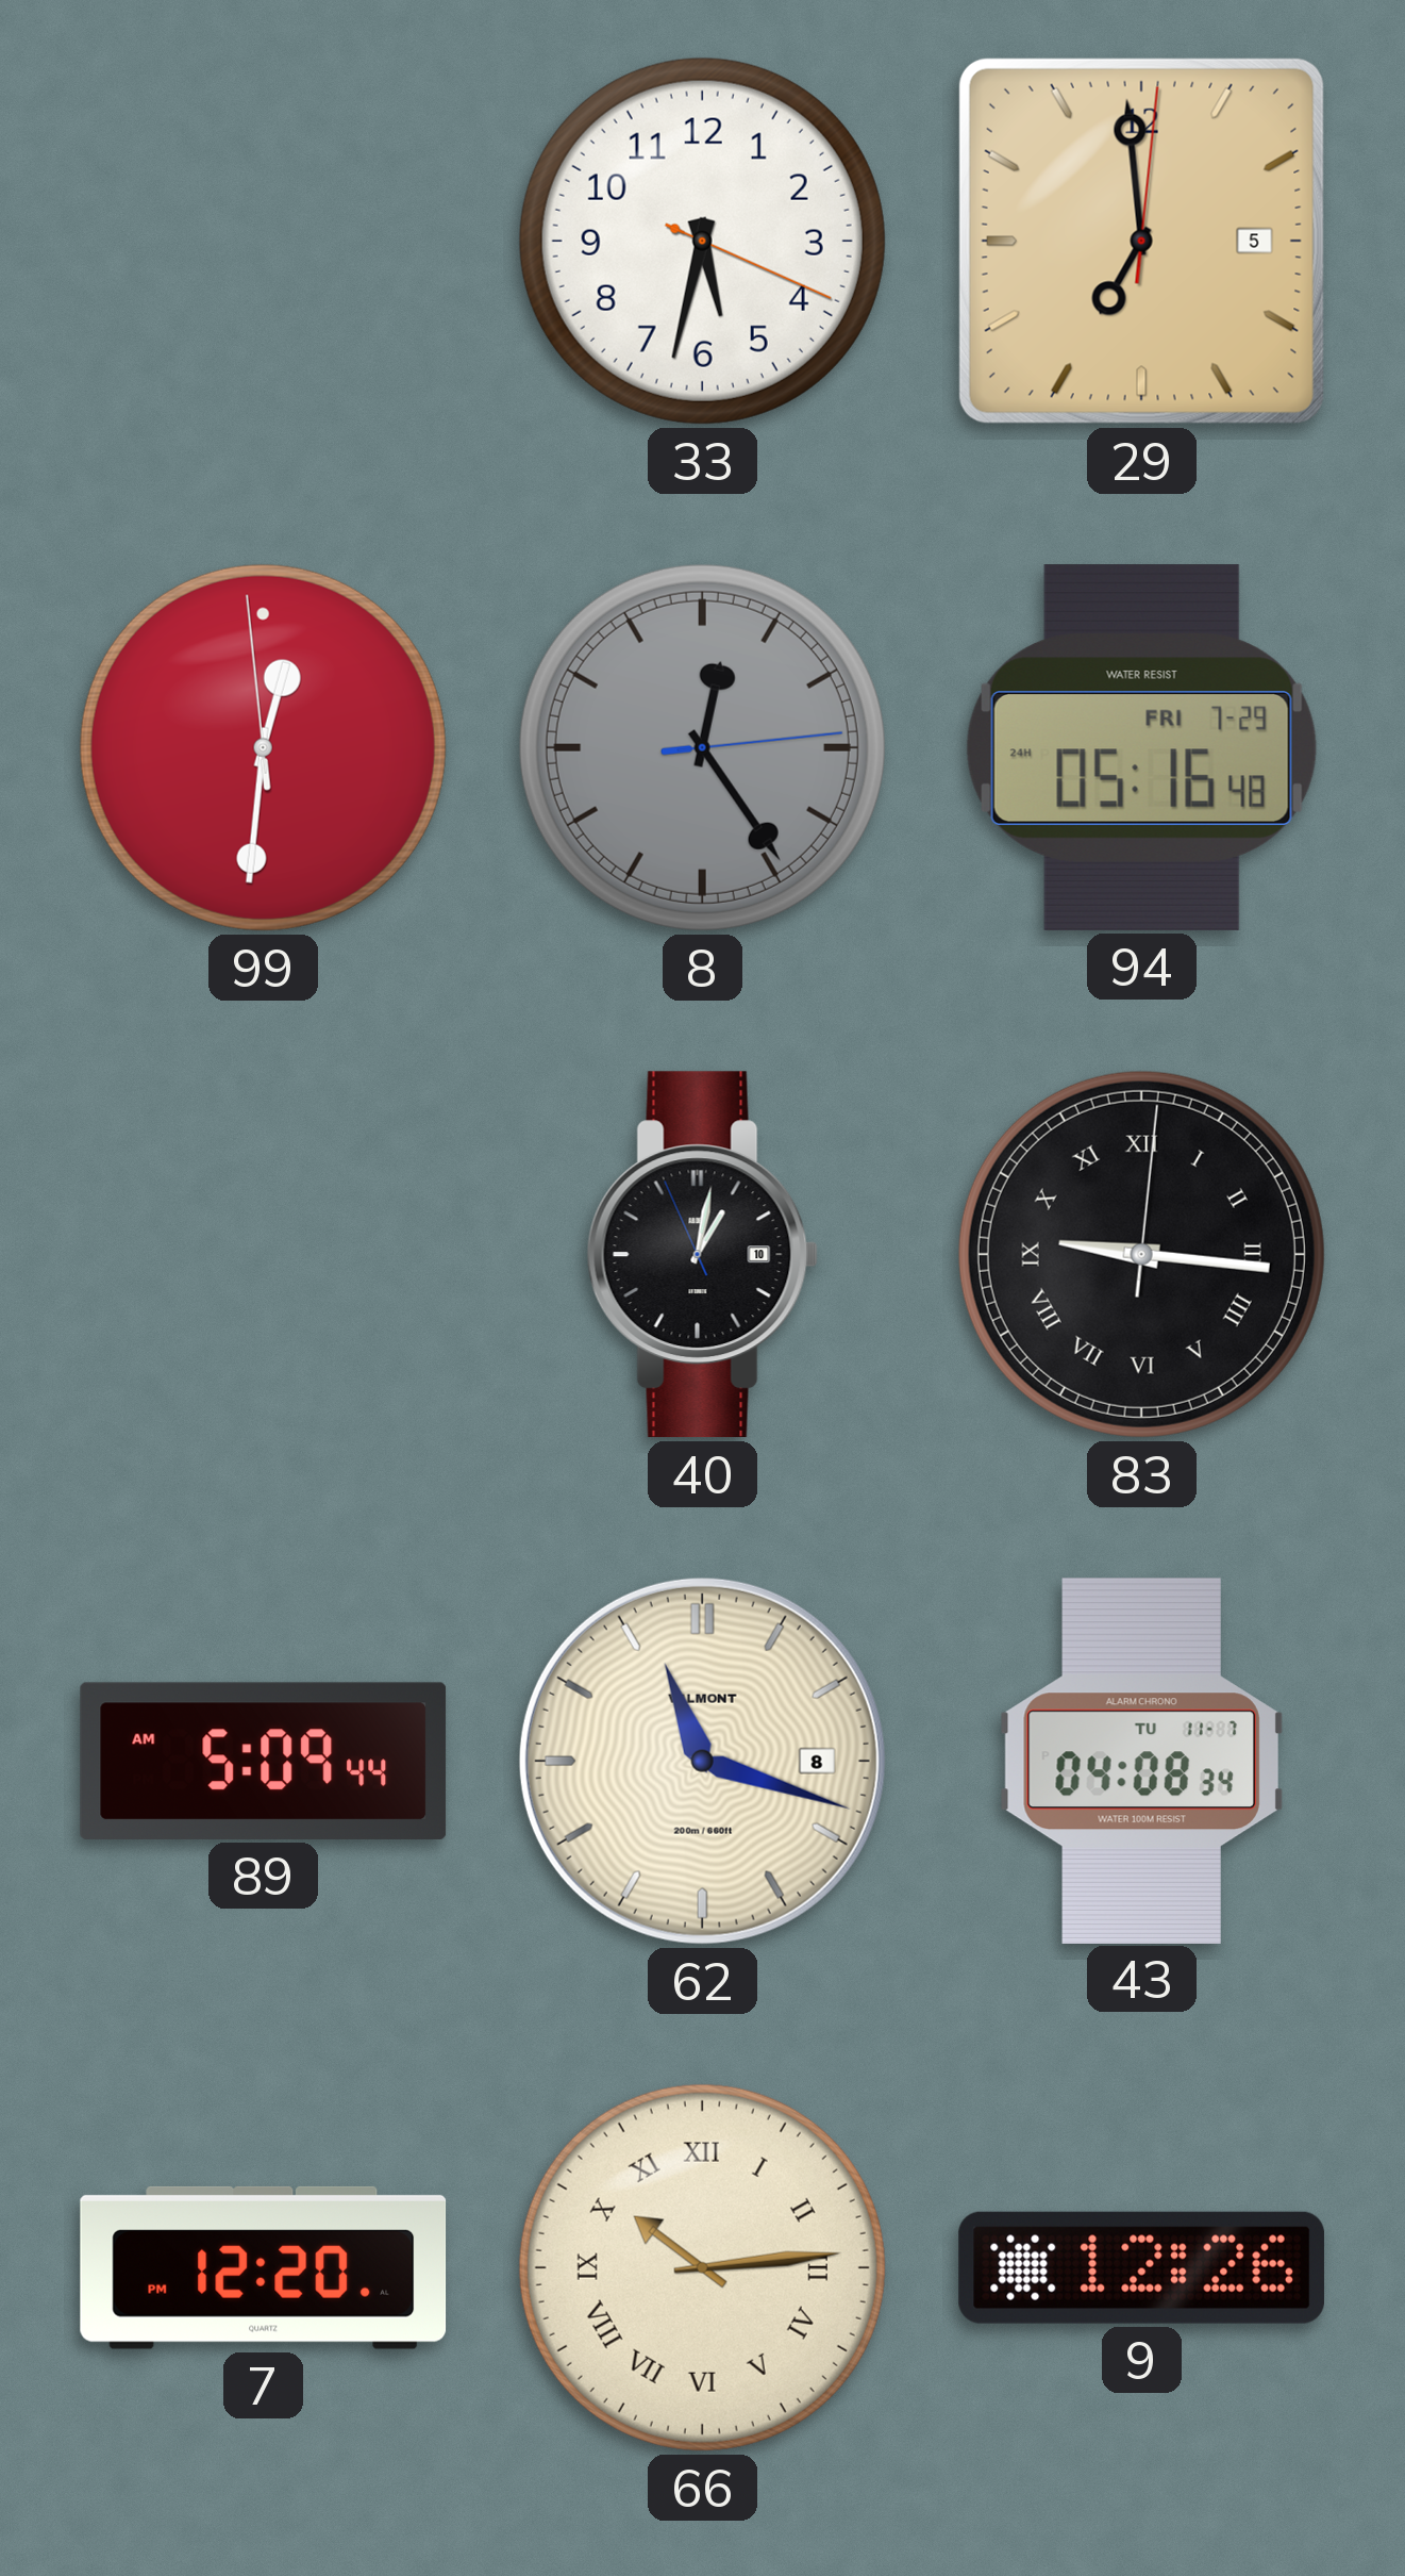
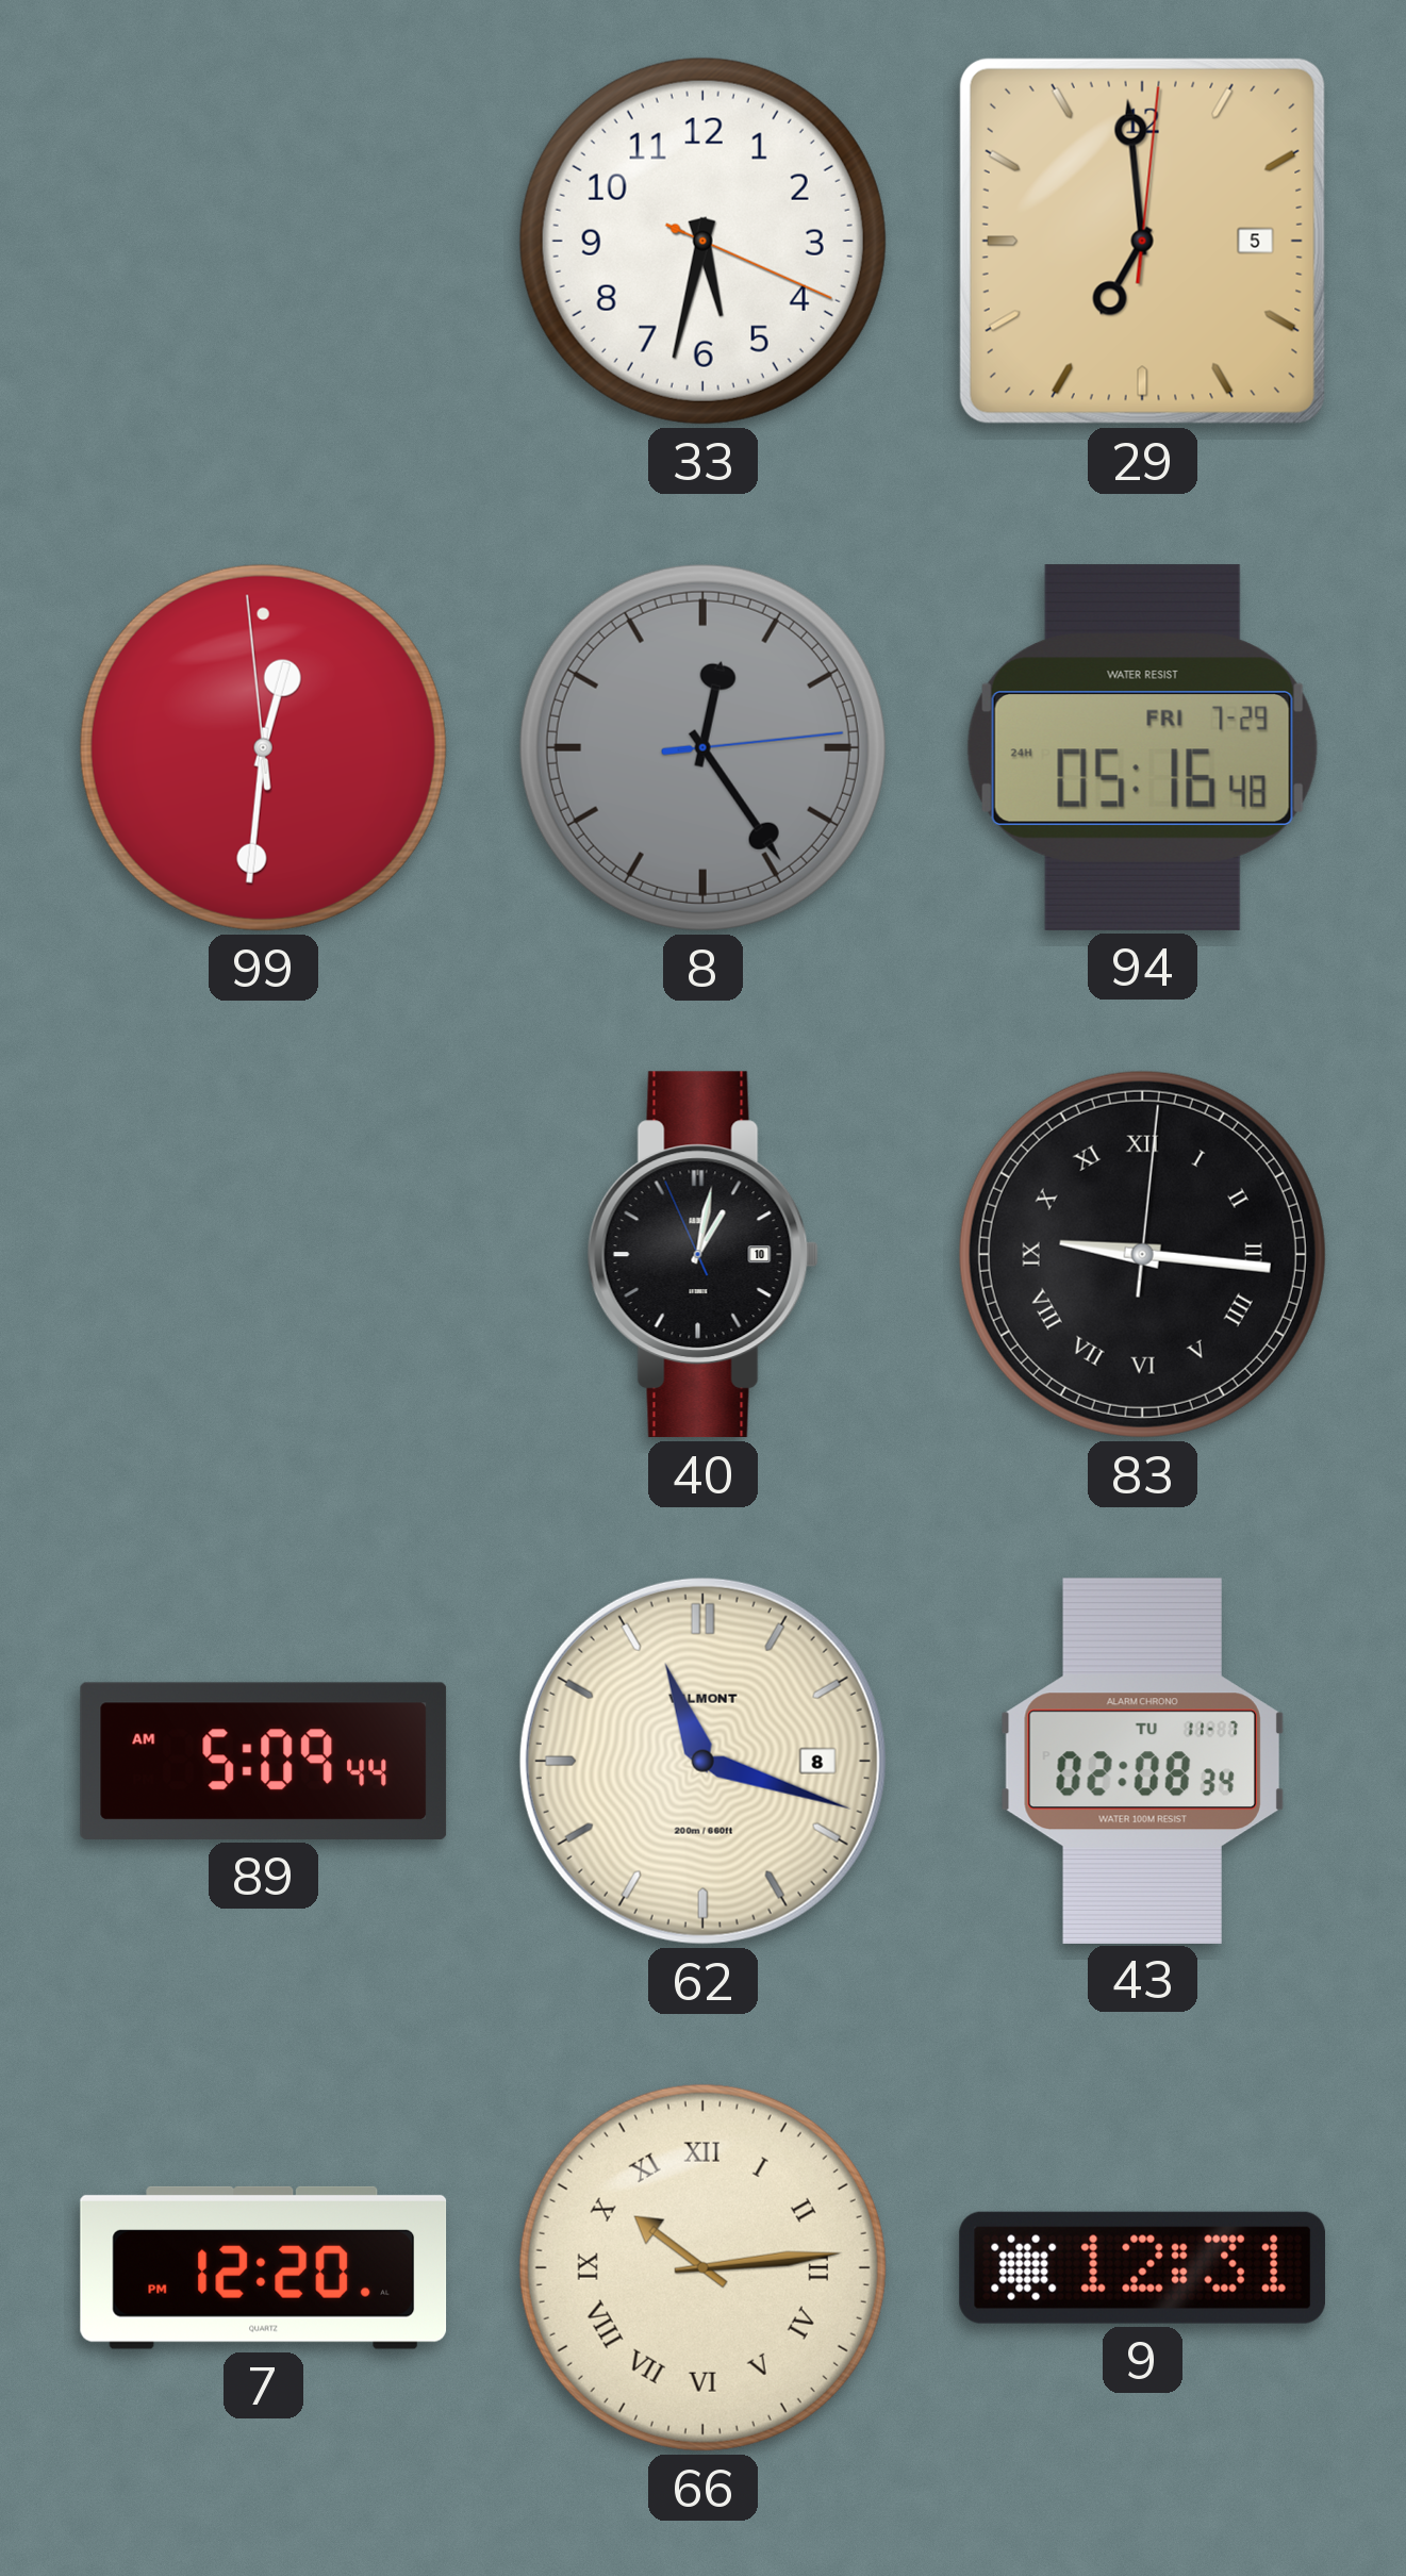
43: 04:08 -> 02:08 (1142, 1761)
9: 12:26 -> 12:31 (1142, 2267)
